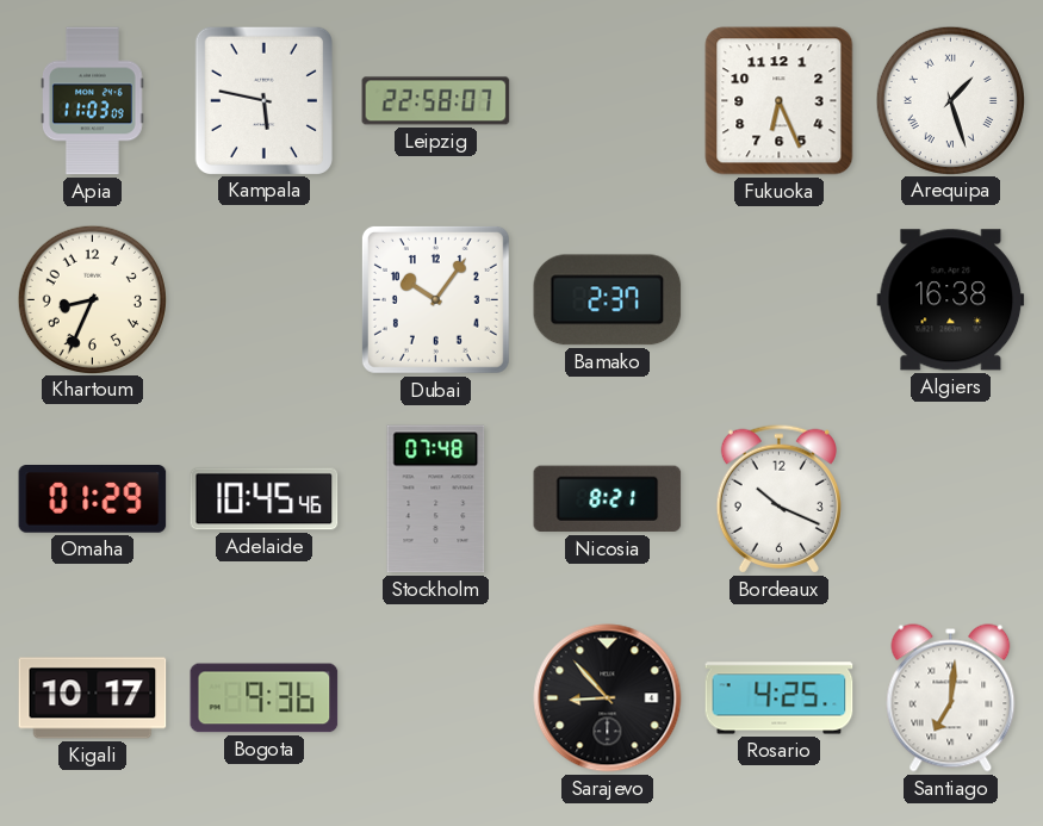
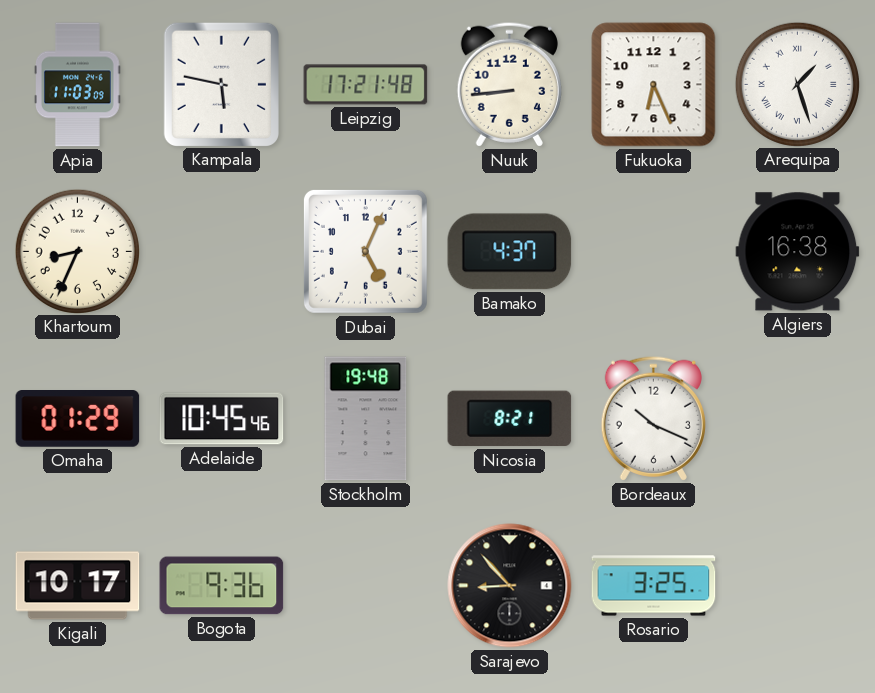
Leipzig: 22:58 -> 17:21 (366, 85)
Nuuk: none -> 8:44 (509, 84)
Dubai: 10:06 -> 5:04 (365, 251)
Bamako: 2:37 -> 4:37 (510, 252)
Stockholm: 07:48 -> 19:48 (366, 419)
Rosario: 4:25 -> 3:25 (654, 586)
Santiago: 7:01 -> none (951, 698)
